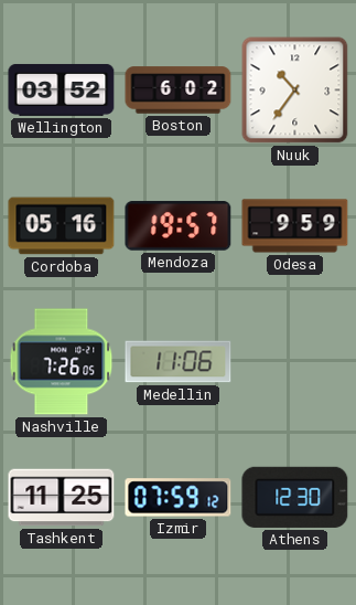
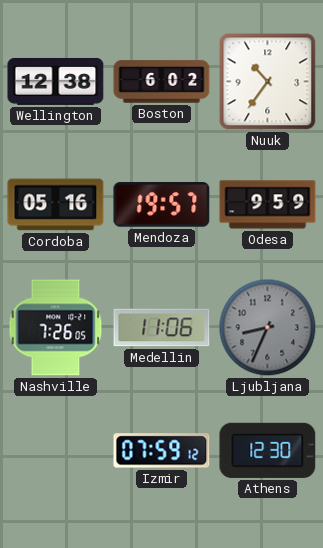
Wellington: 03:52 -> 12:38 (56, 81)
Ljubljana: none -> 8:34 (268, 328)
Tashkent: 11:25 -> none (62, 498)
